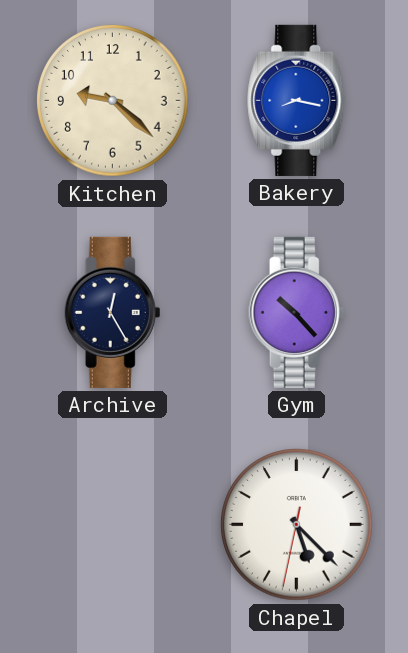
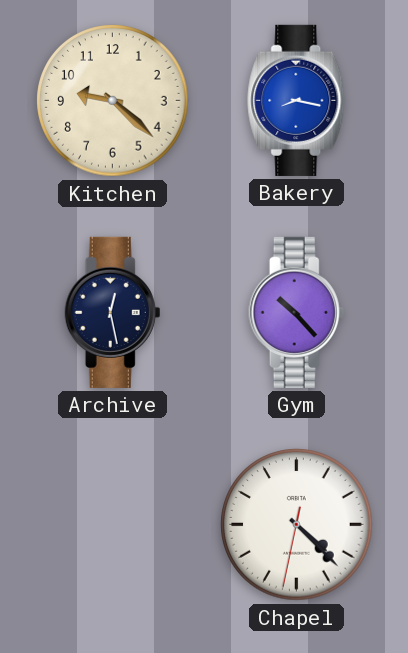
Archive: 12:25 -> 12:28 (113, 312)
Chapel: 5:22 -> 4:22 (297, 525)
